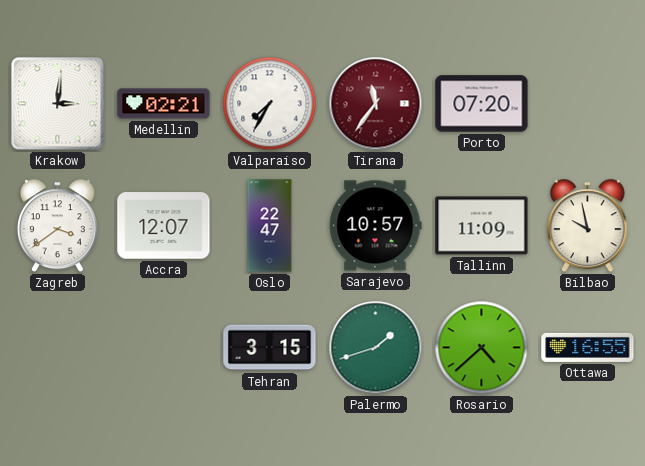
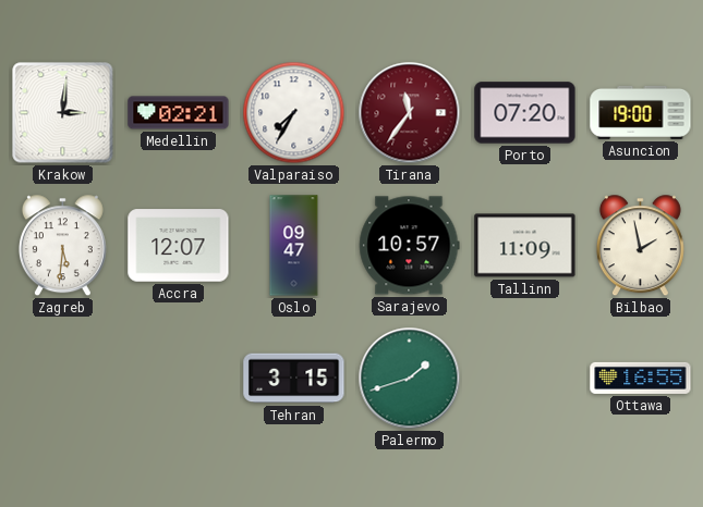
Asuncion: none -> 19:00 (641, 112)
Zagreb: 3:39 -> 5:31 (62, 246)
Oslo: 22:47 -> 09:47 (294, 246)
Bilbao: 9:58 -> 1:58 (640, 246)
Rosario: 4:38 -> none (482, 348)
